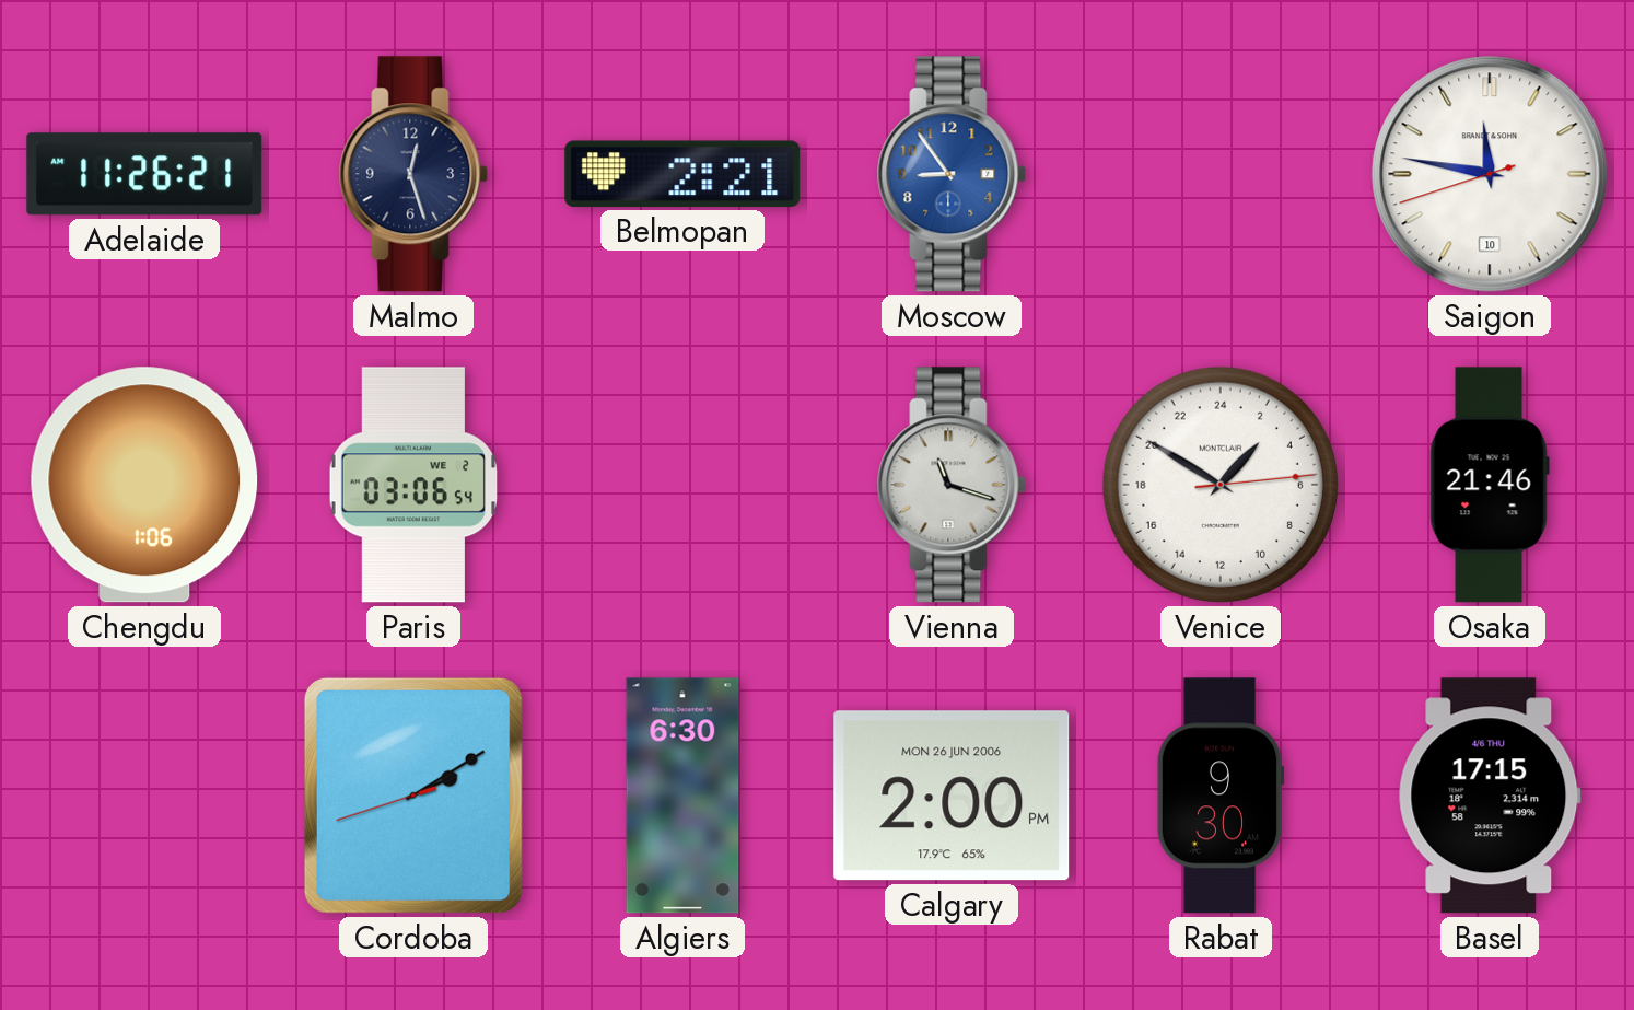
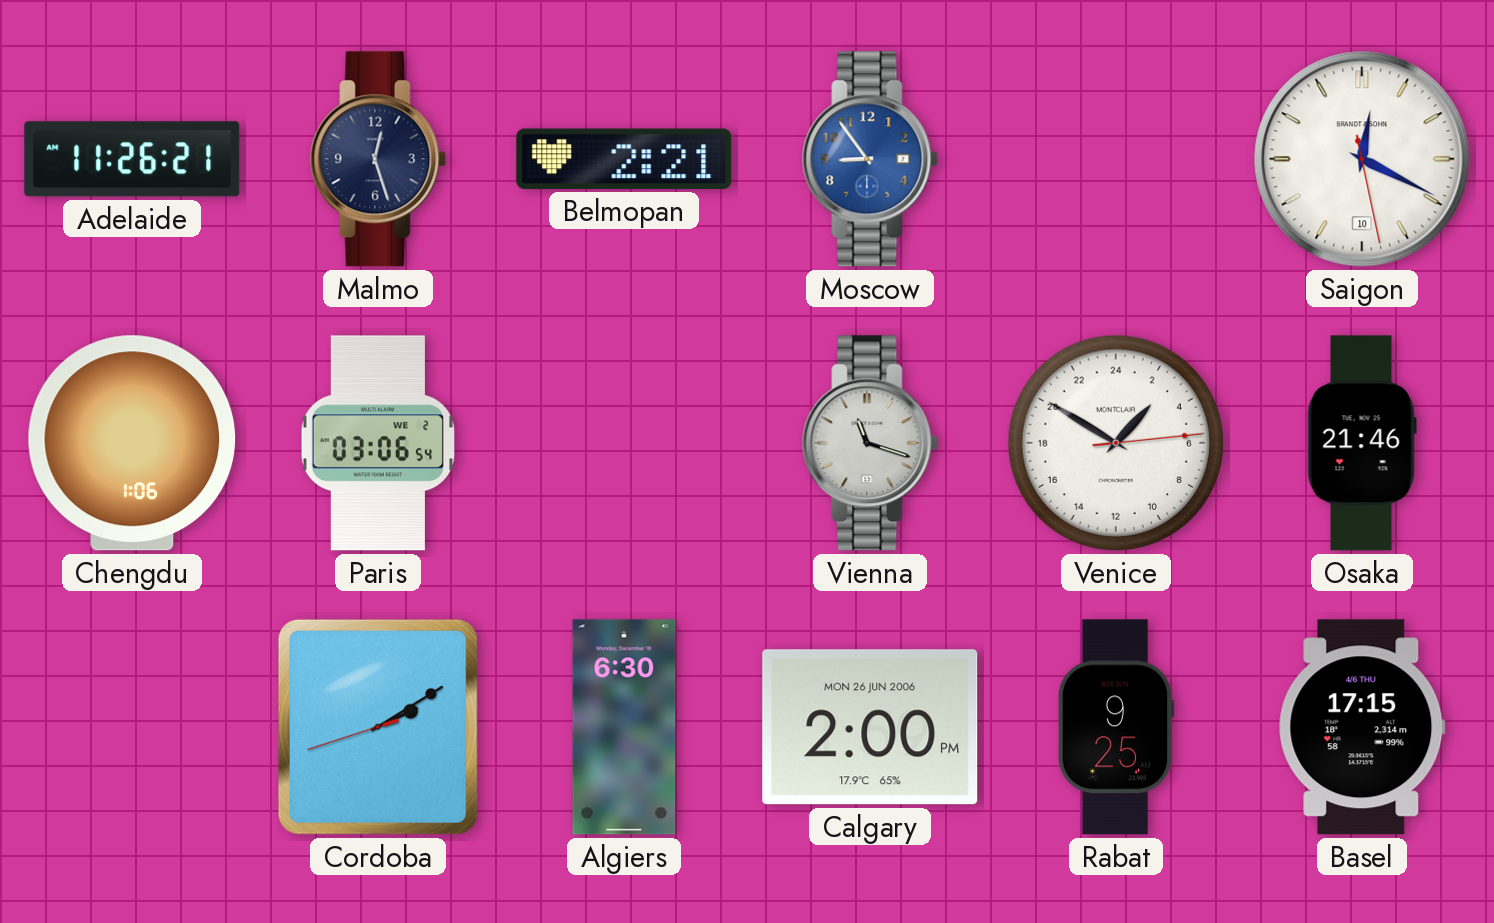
Saigon: 11:46 -> 12:19 (1362, 159)
Rabat: 9:30 -> 9:25 (1116, 727)
